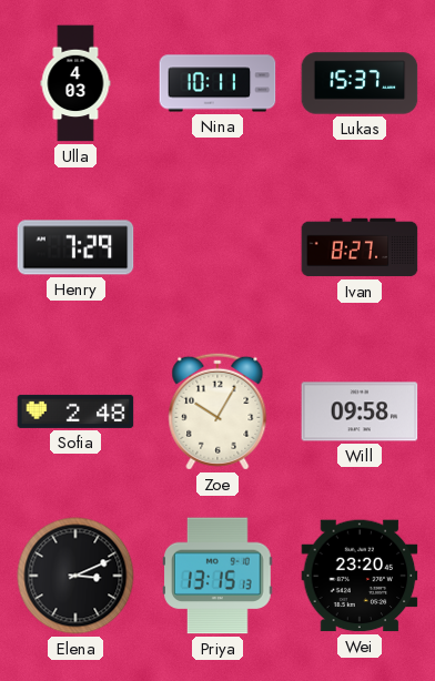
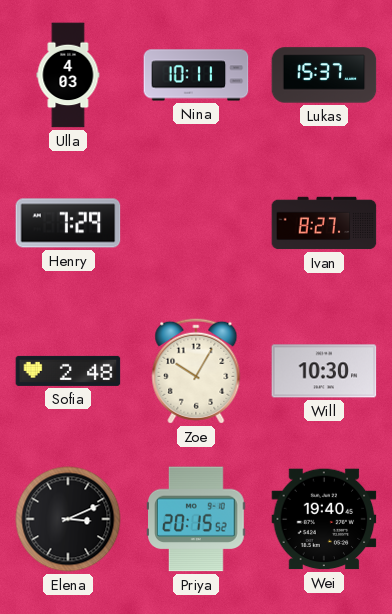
Will: 09:58 -> 10:30 (324, 371)
Priya: 13:15 -> 20:15 (196, 519)
Wei: 23:20 -> 19:40 (324, 519)
